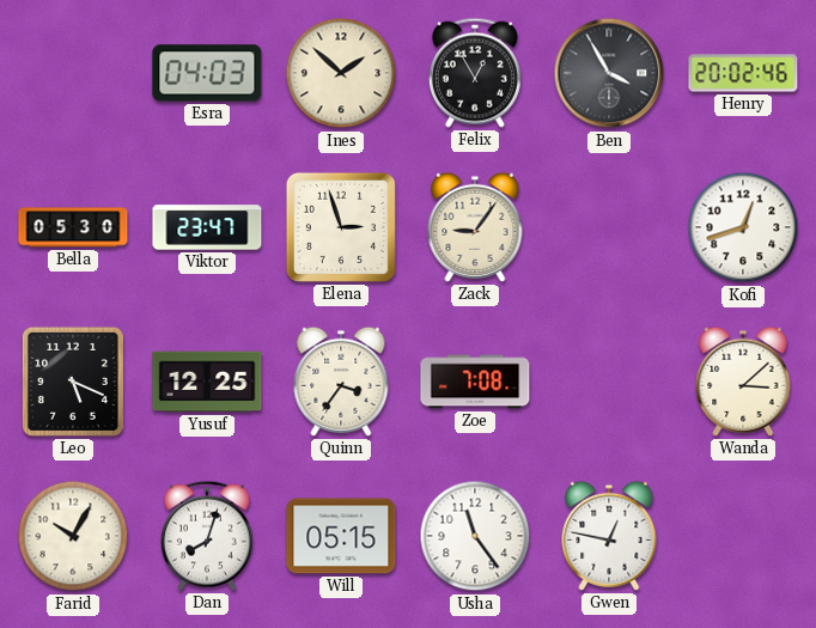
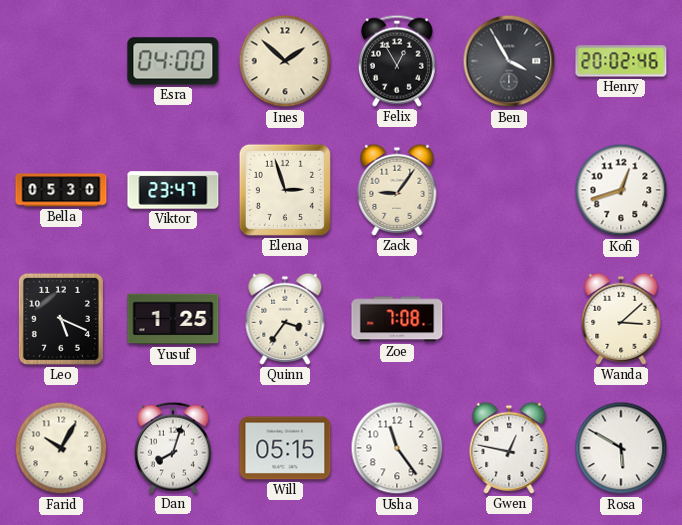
Esra: 04:03 -> 04:00 (173, 61)
Yusuf: 12:25 -> 1:25 (173, 319)
Rosa: none -> 5:50 (621, 448)
